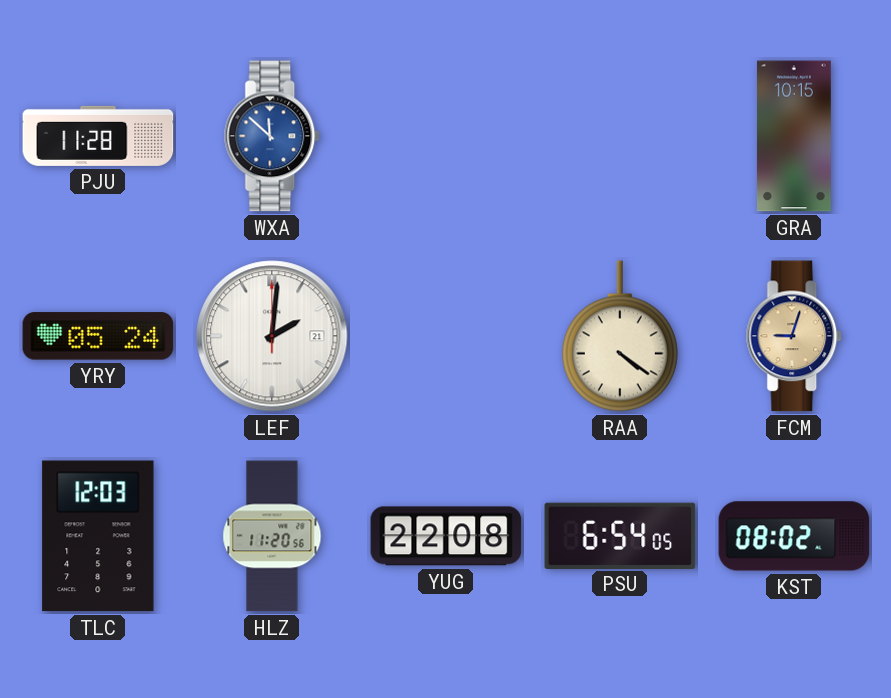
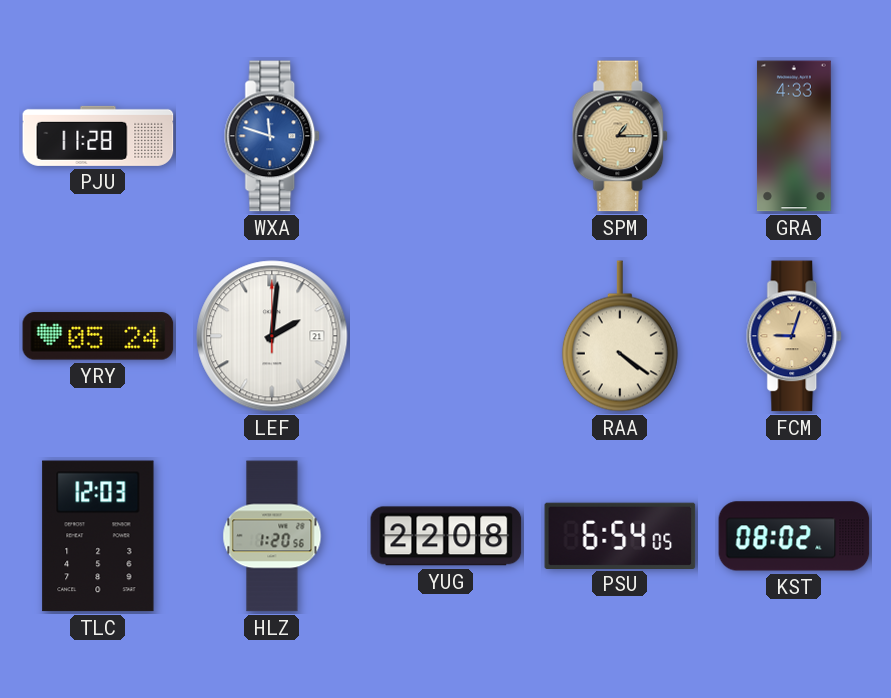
WXA: 11:52 -> 11:48 (273, 136)
SPM: none -> 1:15 (621, 136)
GRA: 10:15 -> 4:33 (794, 136)
HLZ: 11:20 -> 1:20 (272, 536)
